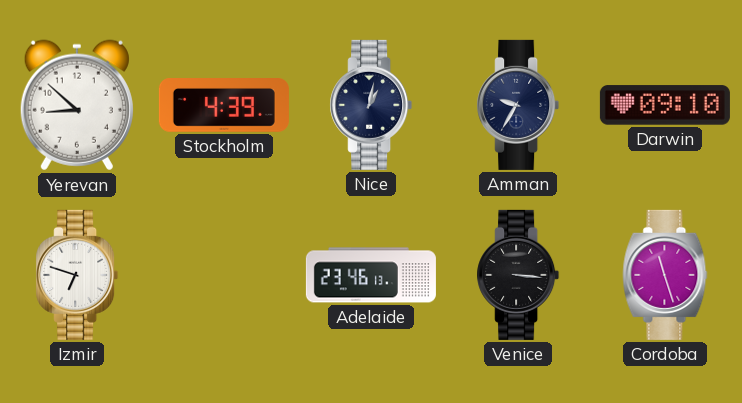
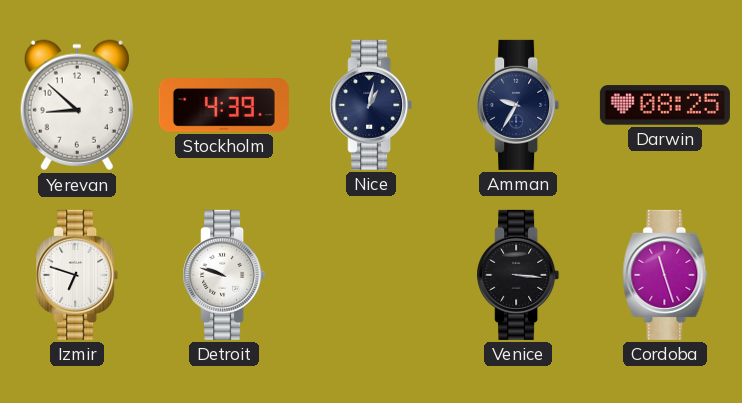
Darwin: 09:10 -> 08:25 (665, 105)
Detroit: none -> 9:48 (224, 275)
Adelaide: 23:46 -> none (371, 275)
